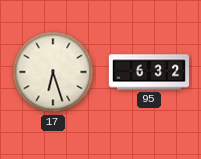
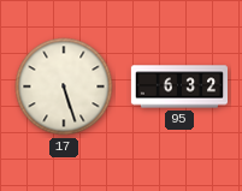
17: 6:27 -> 5:27 (64, 86)
